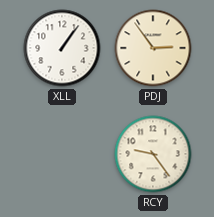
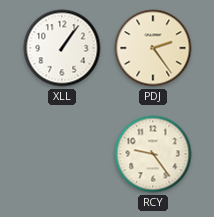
PDJ: 2:54 -> 2:24 (153, 48)
